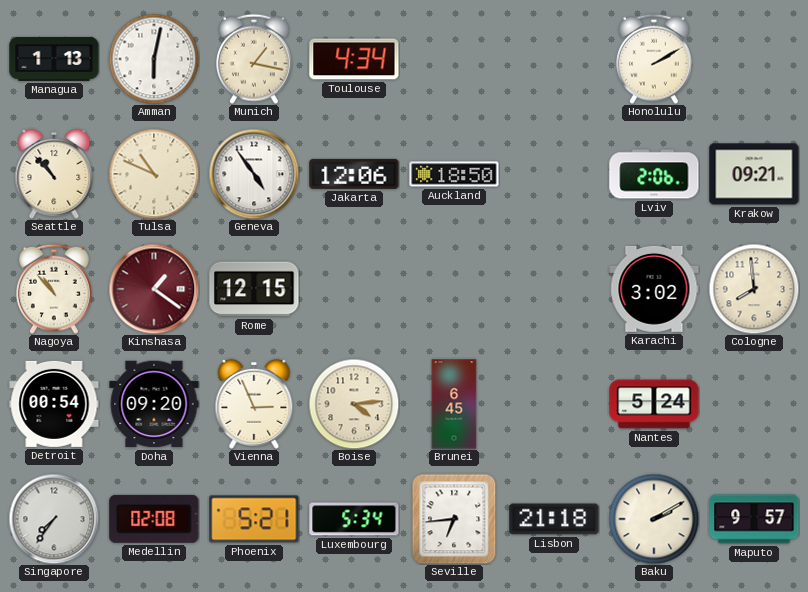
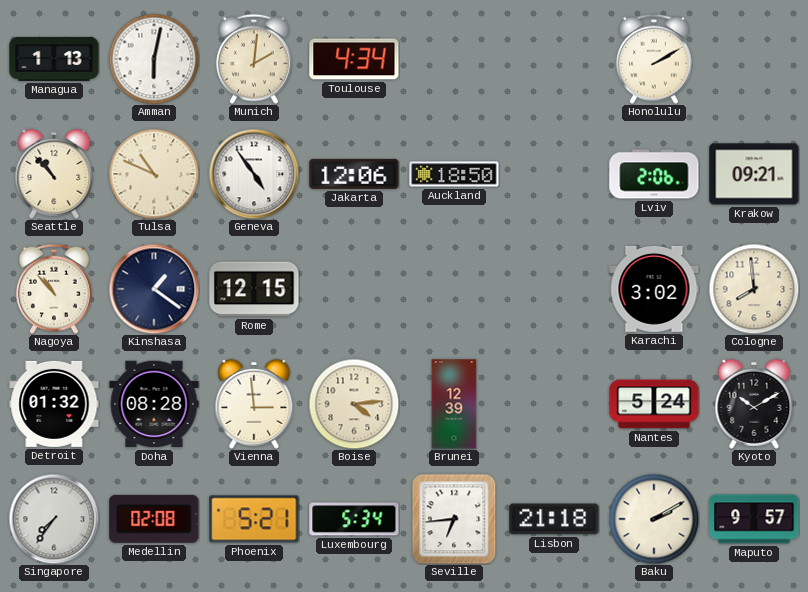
Munich: 1:17 -> 2:01 (254, 59)
Kinshasa dial: burgundy -> navy (154, 289)
Detroit: 00:54 -> 01:32 (54, 404)
Doha: 09:20 -> 08:28 (154, 404)
Vienna: 2:56 -> 2:59 (254, 404)
Brunei: 6:45 -> 12:39 (454, 404)
Kyoto: none -> 10:10 (754, 404)
